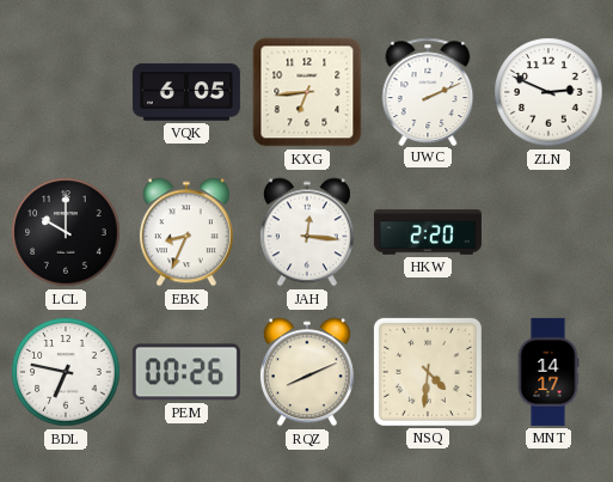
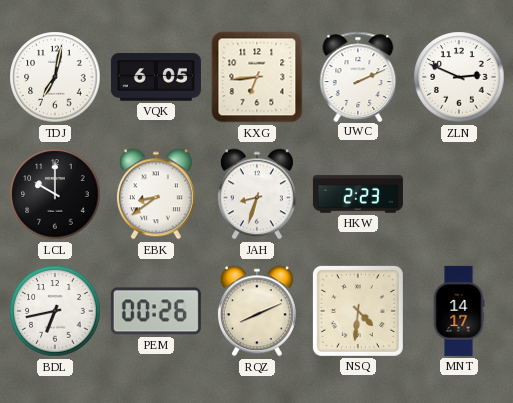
TDJ: none -> 7:02 (55, 77)
EBK: 8:34 -> 8:39 (156, 194)
JAH: 12:16 -> 8:33 (257, 194)
HKW: 2:20 -> 2:23 (358, 194)
BDL: 6:47 -> 6:43 (55, 311)
